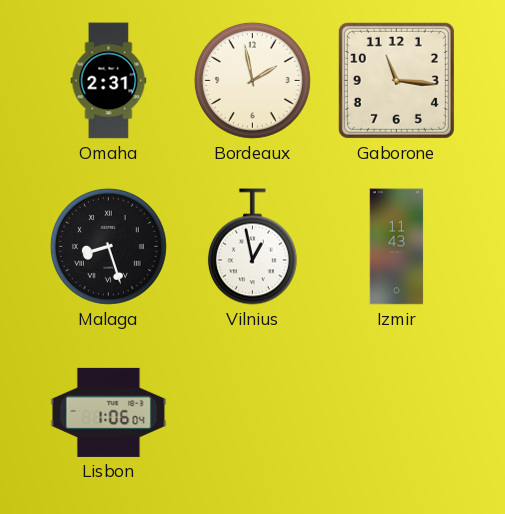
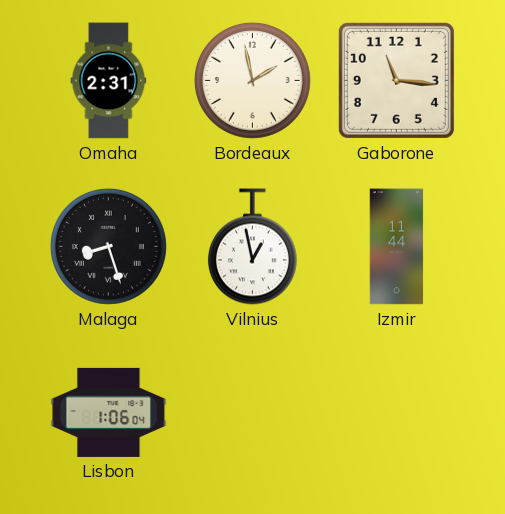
Izmir: 11:43 -> 11:44 (397, 247)
